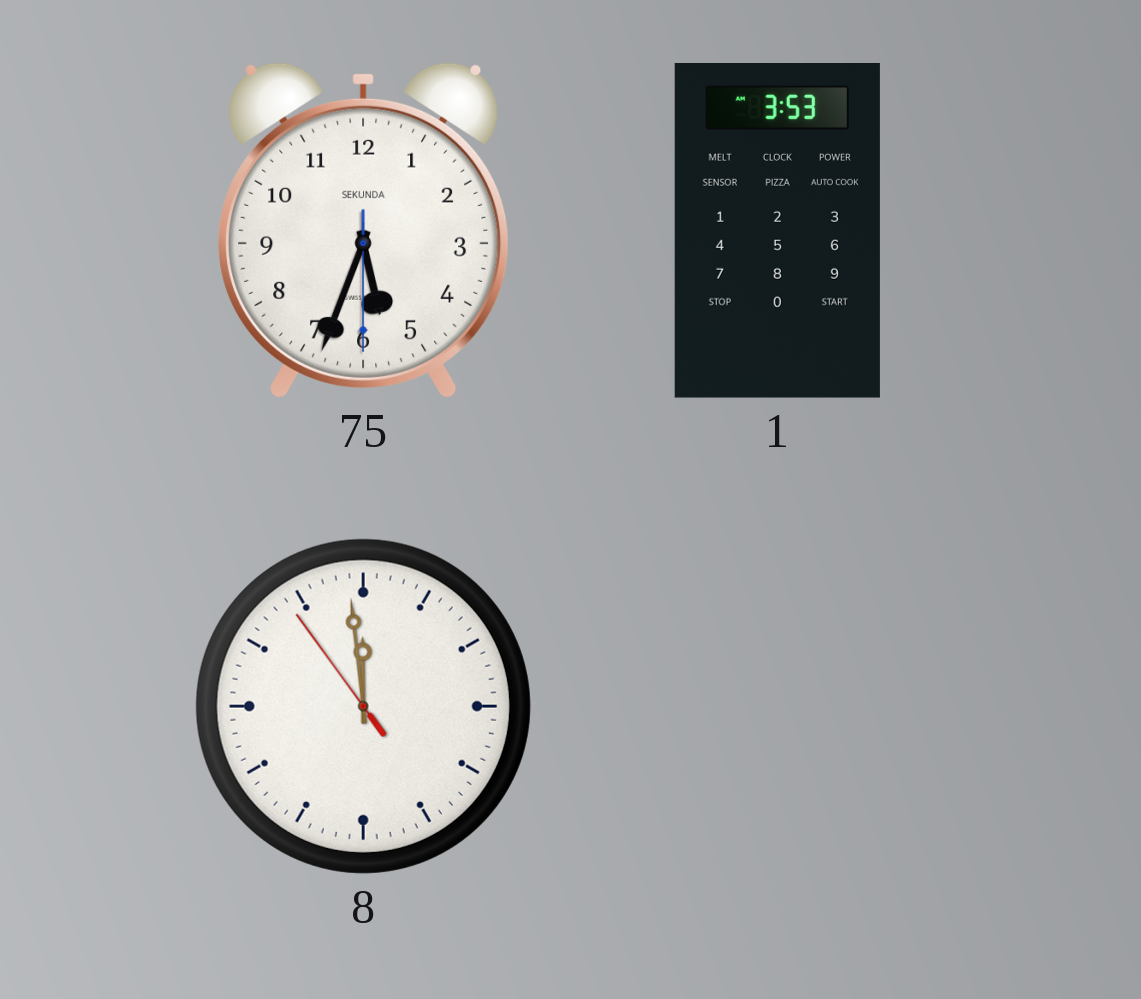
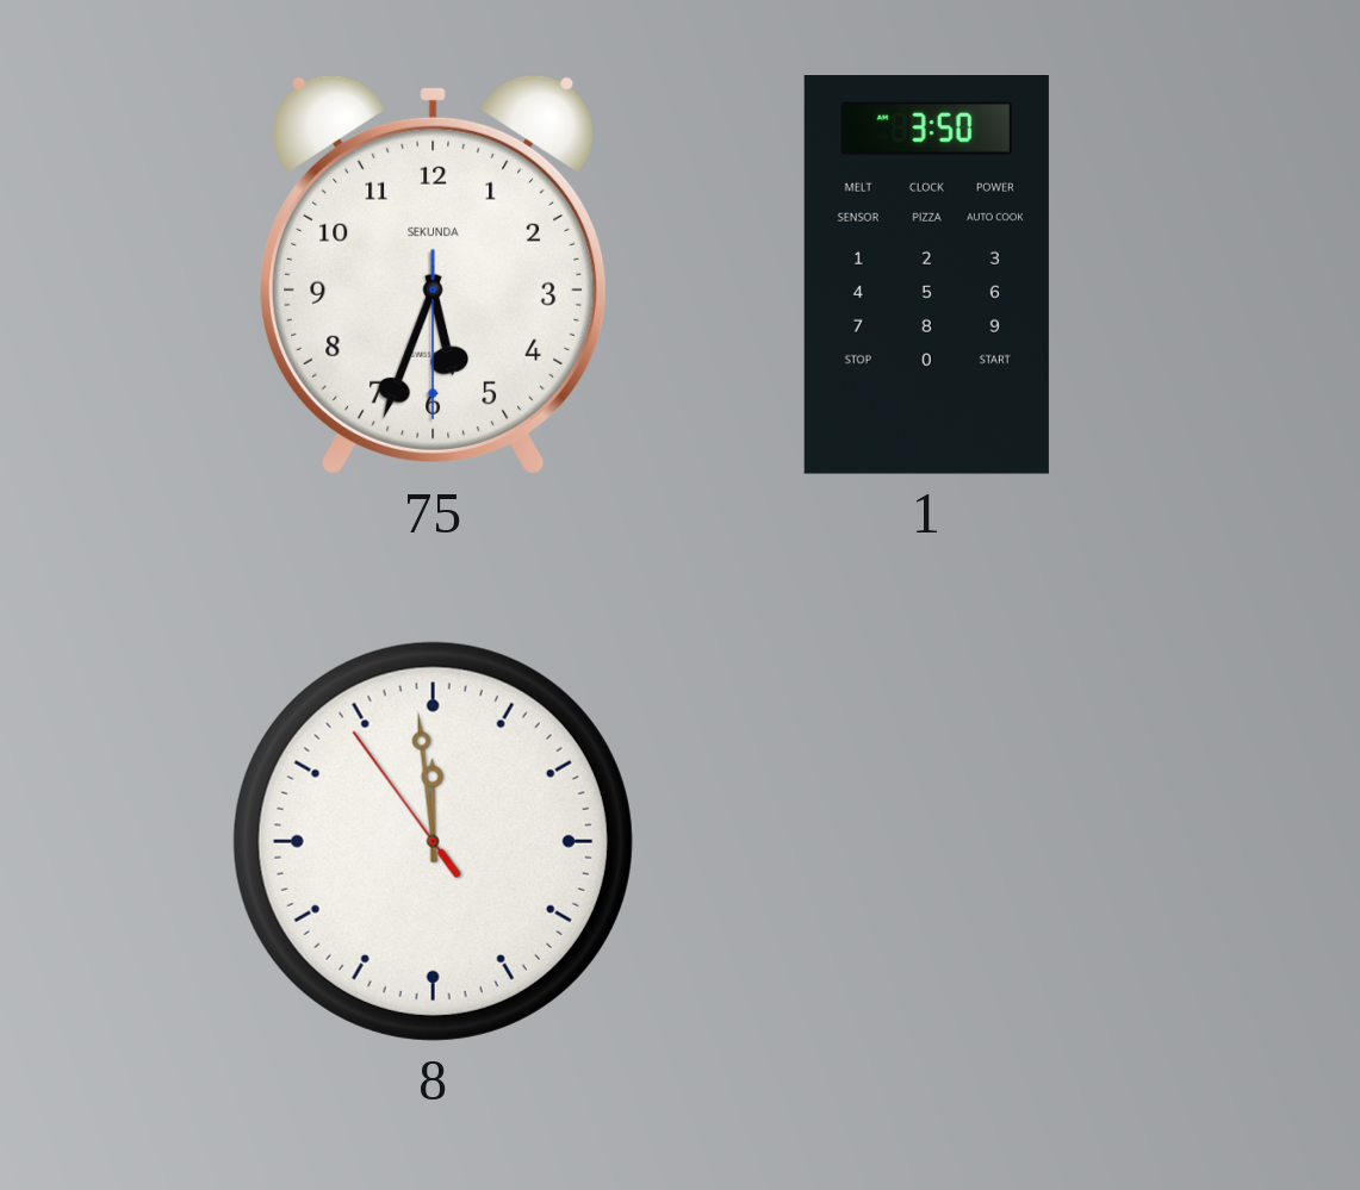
1: 3:53 -> 3:50 (926, 275)
